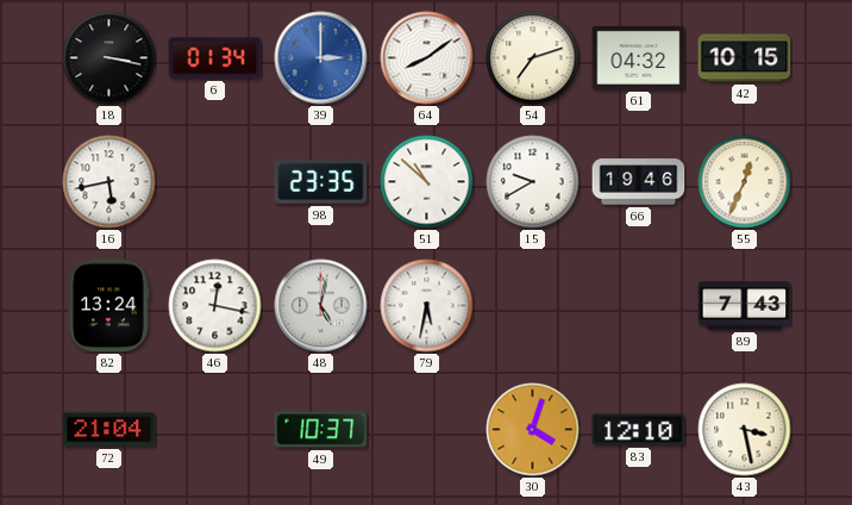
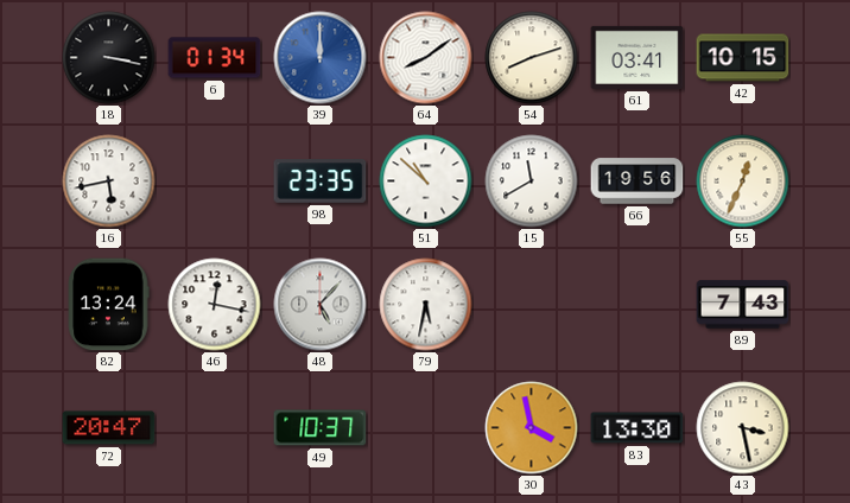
39: 3:00 -> 12:00 (321, 58)
54: 7:12 -> 8:12 (532, 58)
61: 04:32 -> 03:41 (638, 57)
15: 9:40 -> 11:40 (532, 182)
66: 19:46 -> 19:56 (638, 182)
48: 5:02 -> 5:07 (321, 305)
72: 21:04 -> 20:47 (109, 428)
30: 4:03 -> 3:58 (532, 428)
83: 12:10 -> 13:30 (638, 428)
